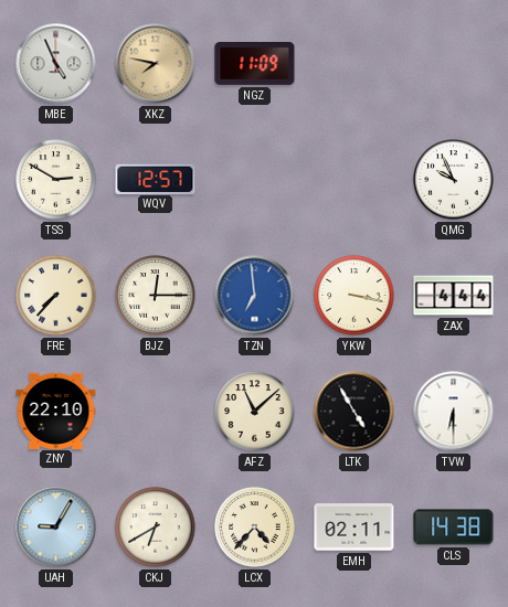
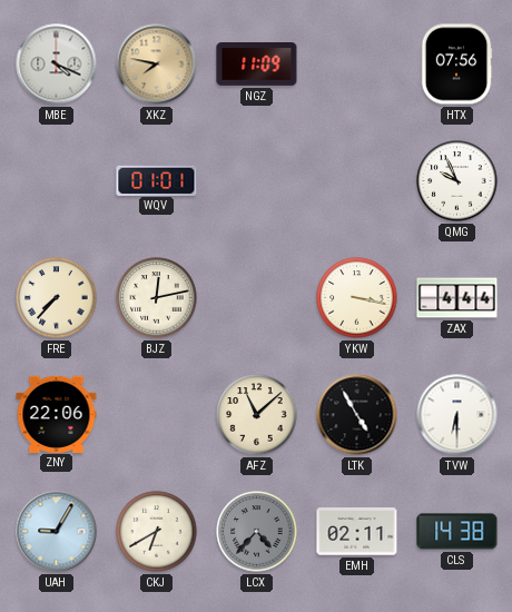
MBE: 4:56 -> 4:19 (57, 65)
HTX: none -> 07:56 (456, 65)
TSS: 2:50 -> none (56, 180)
WQV: 12:57 -> 01:01 (157, 180)
BJZ: 12:15 -> 12:13 (157, 298)
TZN: 6:59 -> none (255, 296)
ZNY: 22:10 -> 22:06 (57, 414)
LCX dial: cream -> grey (257, 532)
